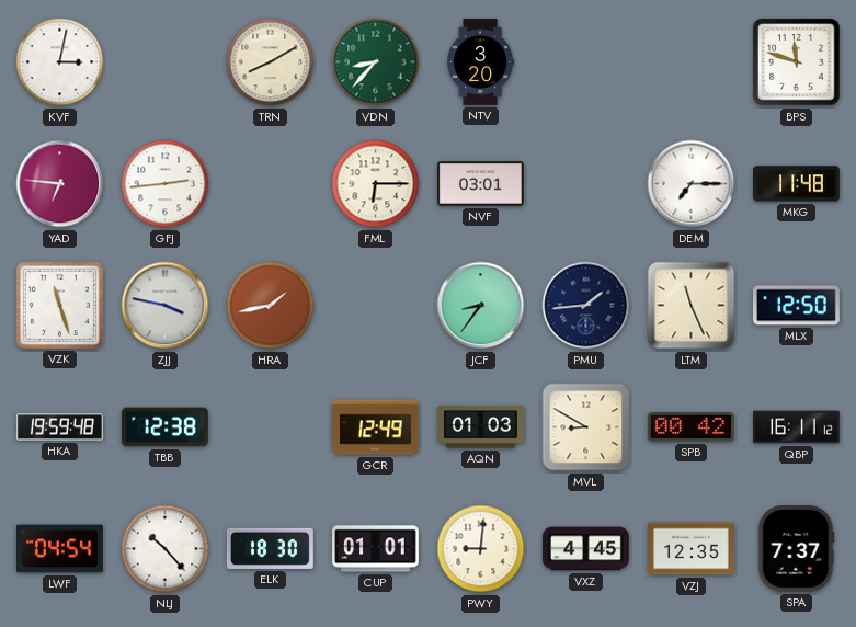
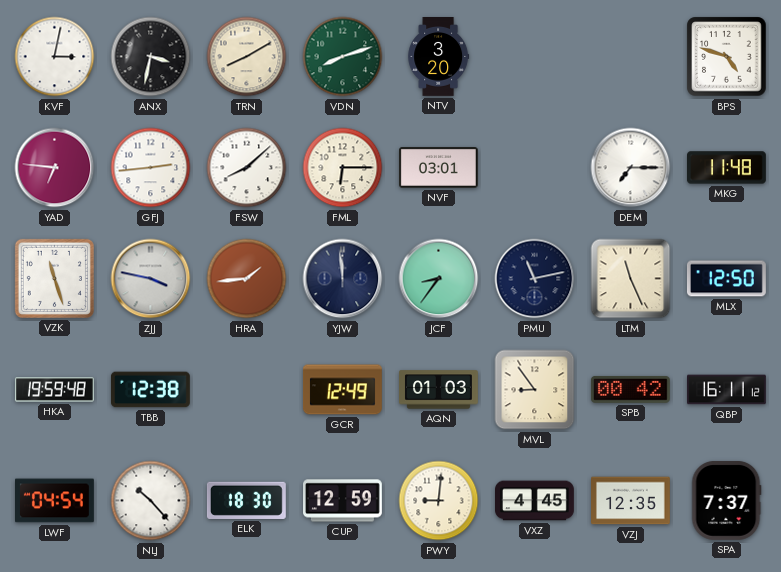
ANX: none -> 3:32 (151, 57)
VDN: 8:37 -> 8:12 (343, 57)
BPS: 11:48 -> 4:48 (727, 57)
FSW: none -> 8:08 (247, 168)
HRA: 1:43 -> 1:44 (247, 279)
YJW: none -> 11:59 (343, 279)
PMU: 1:44 -> 11:13 (535, 279)
MVL: 8:50 -> 8:54 (535, 390)
CUP: 01:01 -> 12:59 (343, 501)
